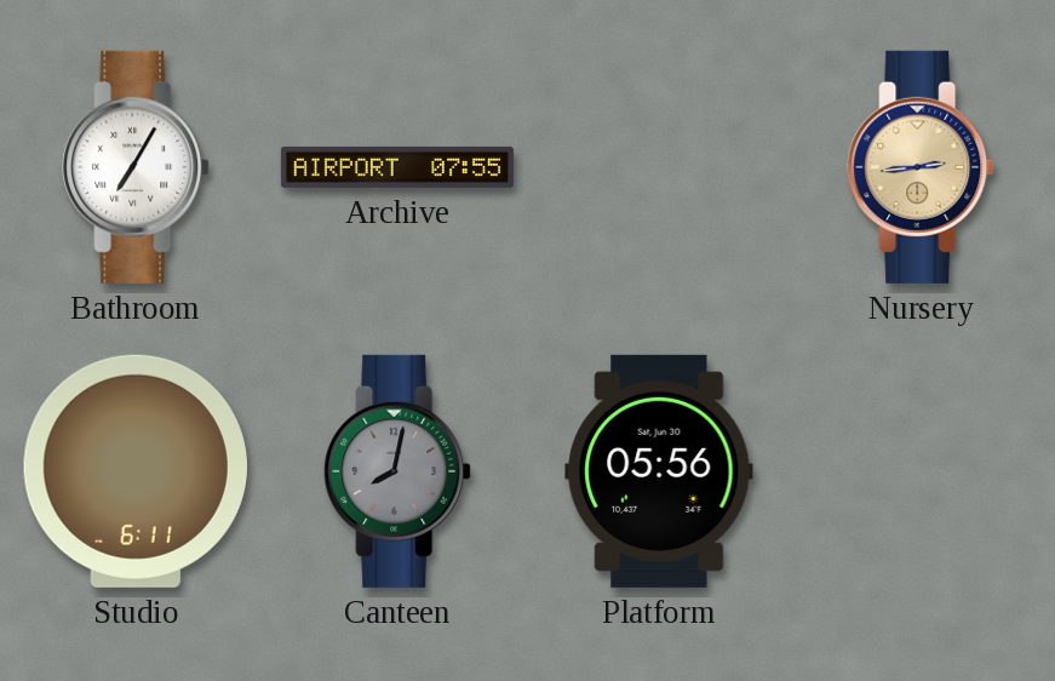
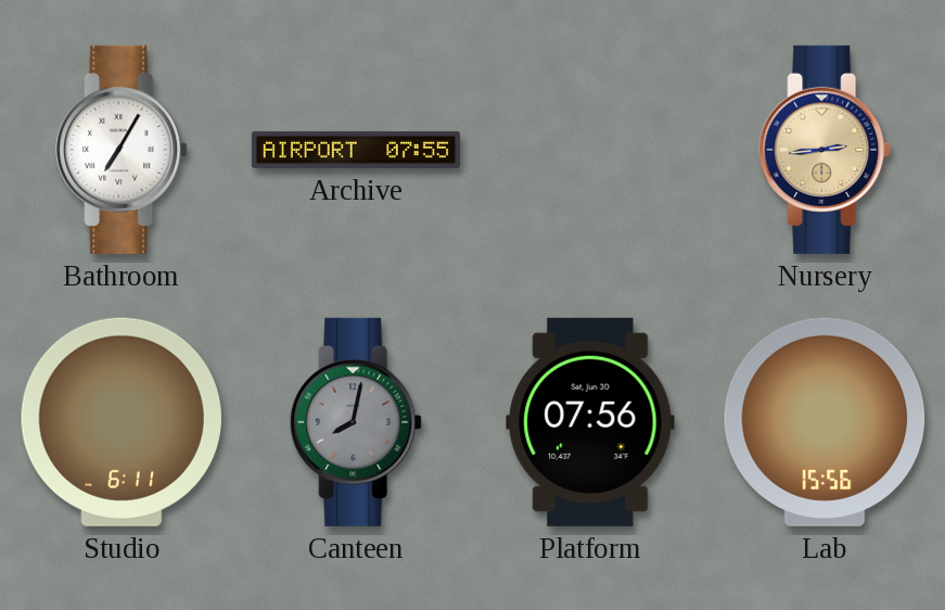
Platform: 05:56 -> 07:56 (590, 422)
Lab: none -> 15:56 (825, 422)
